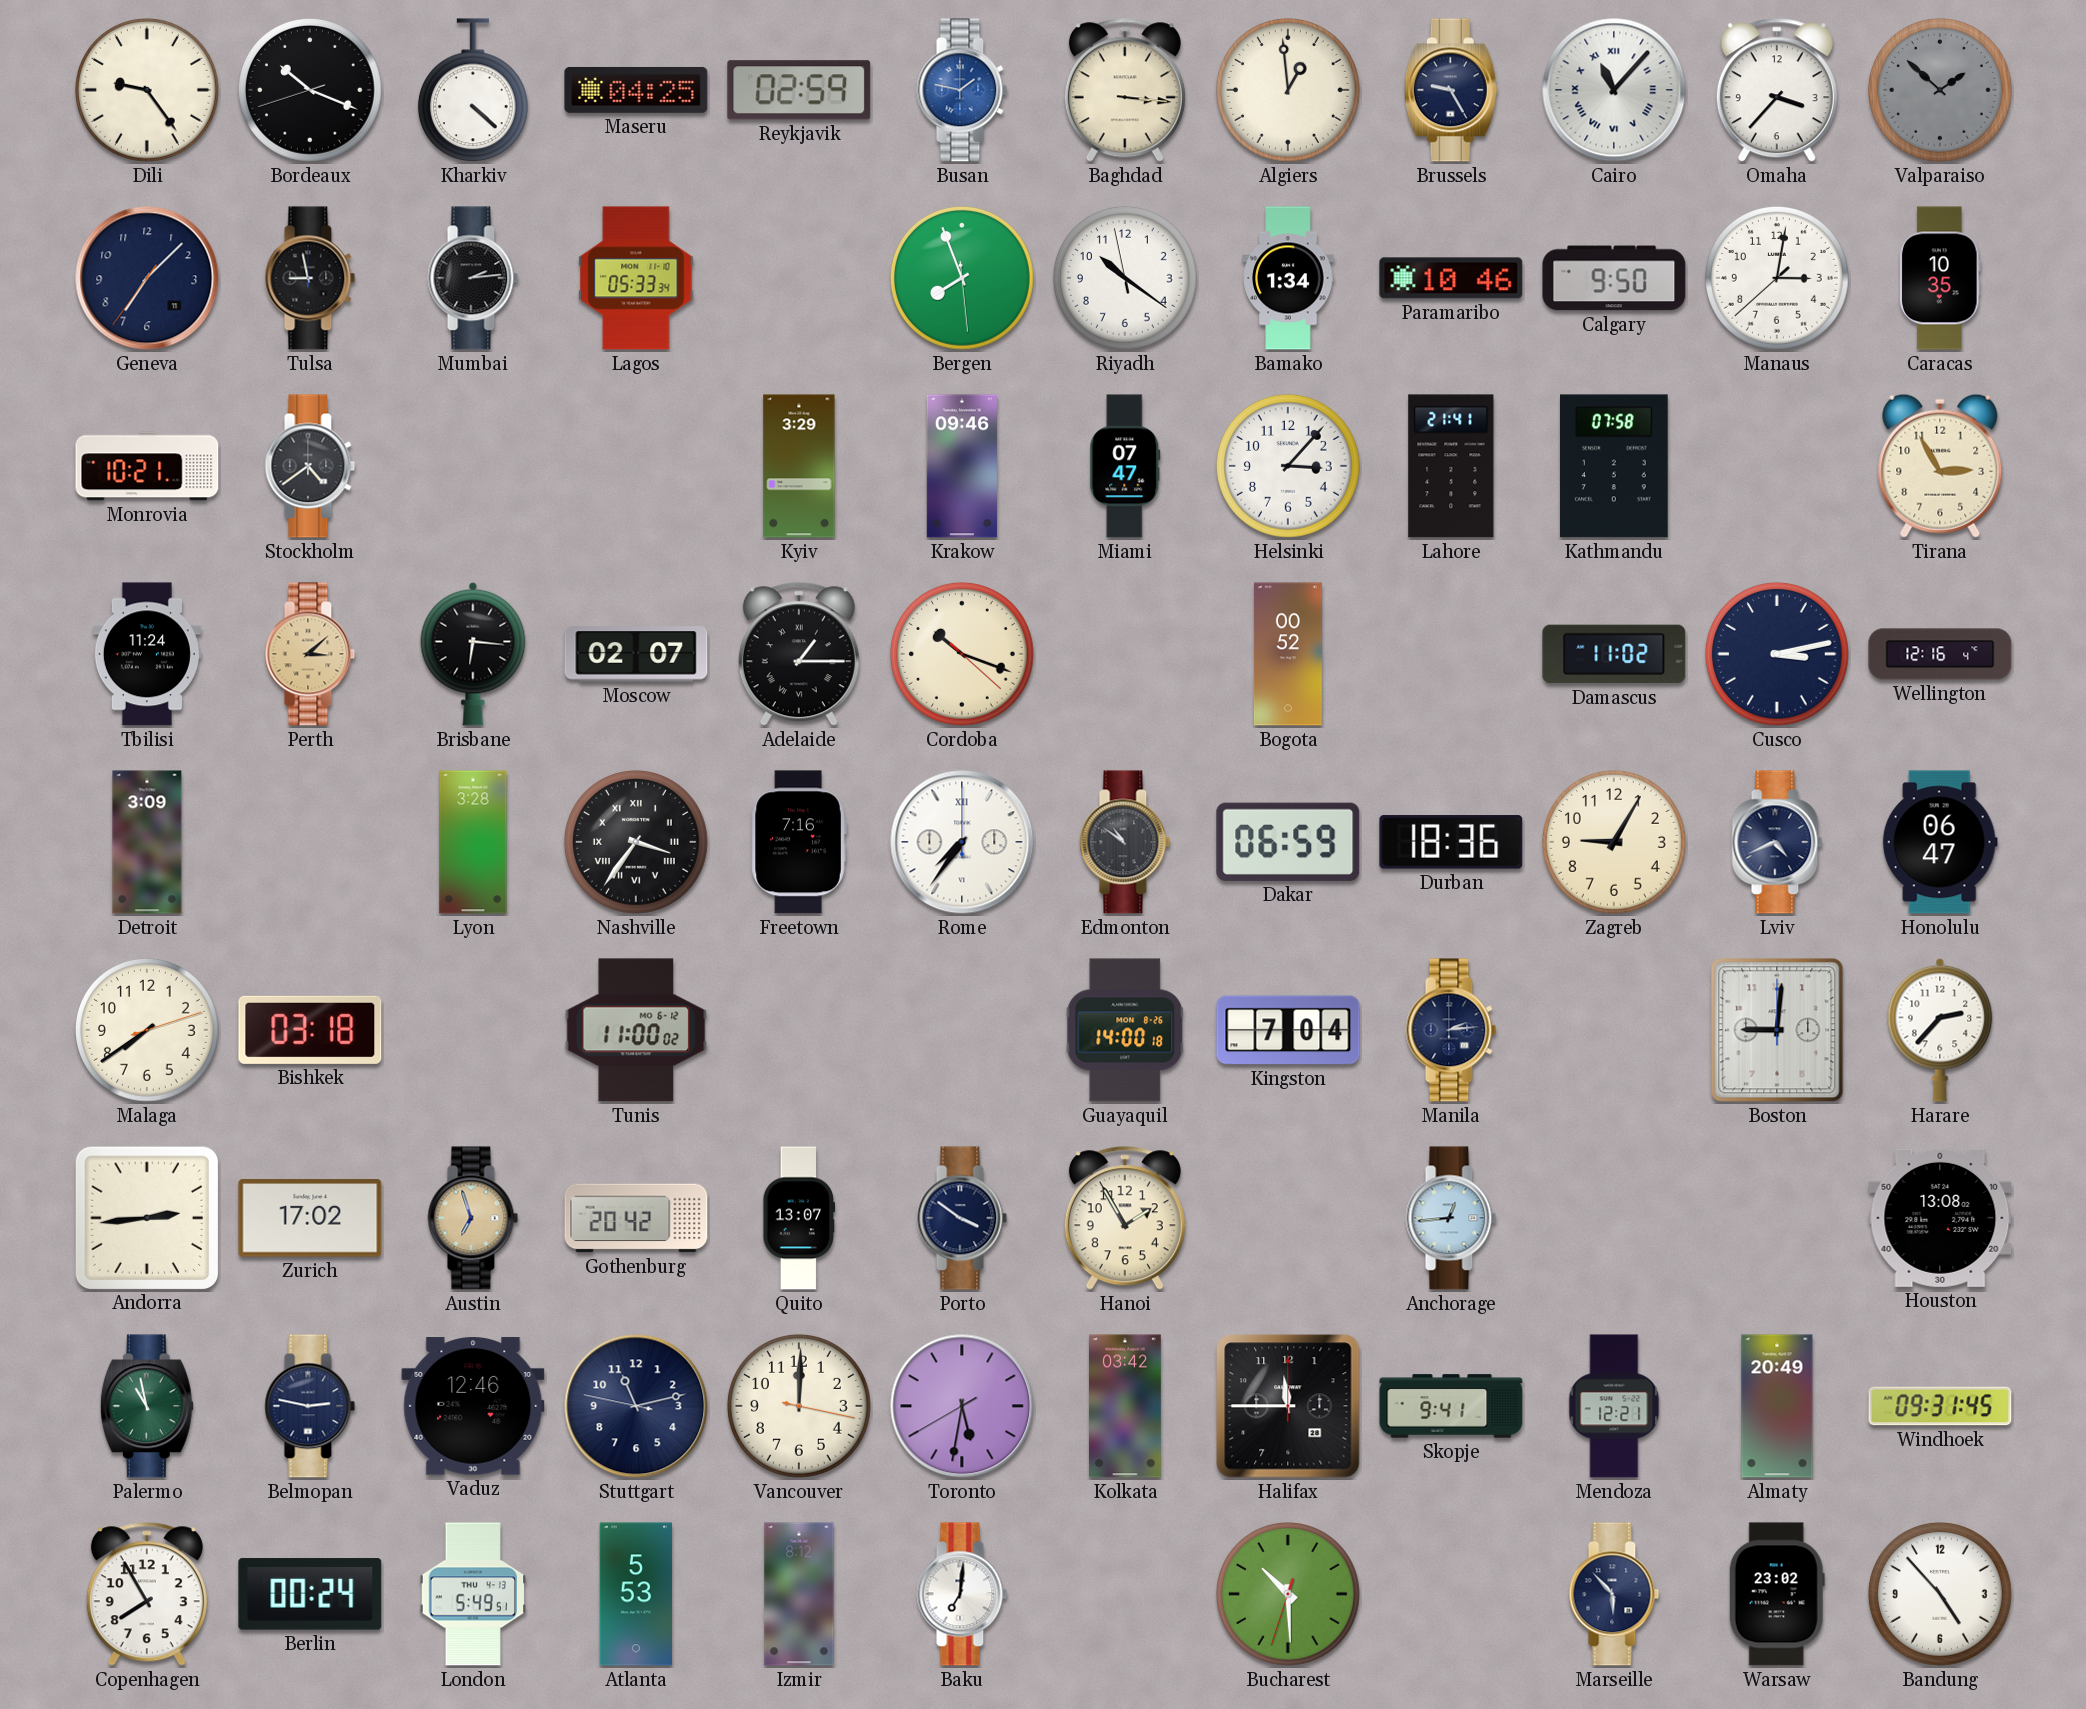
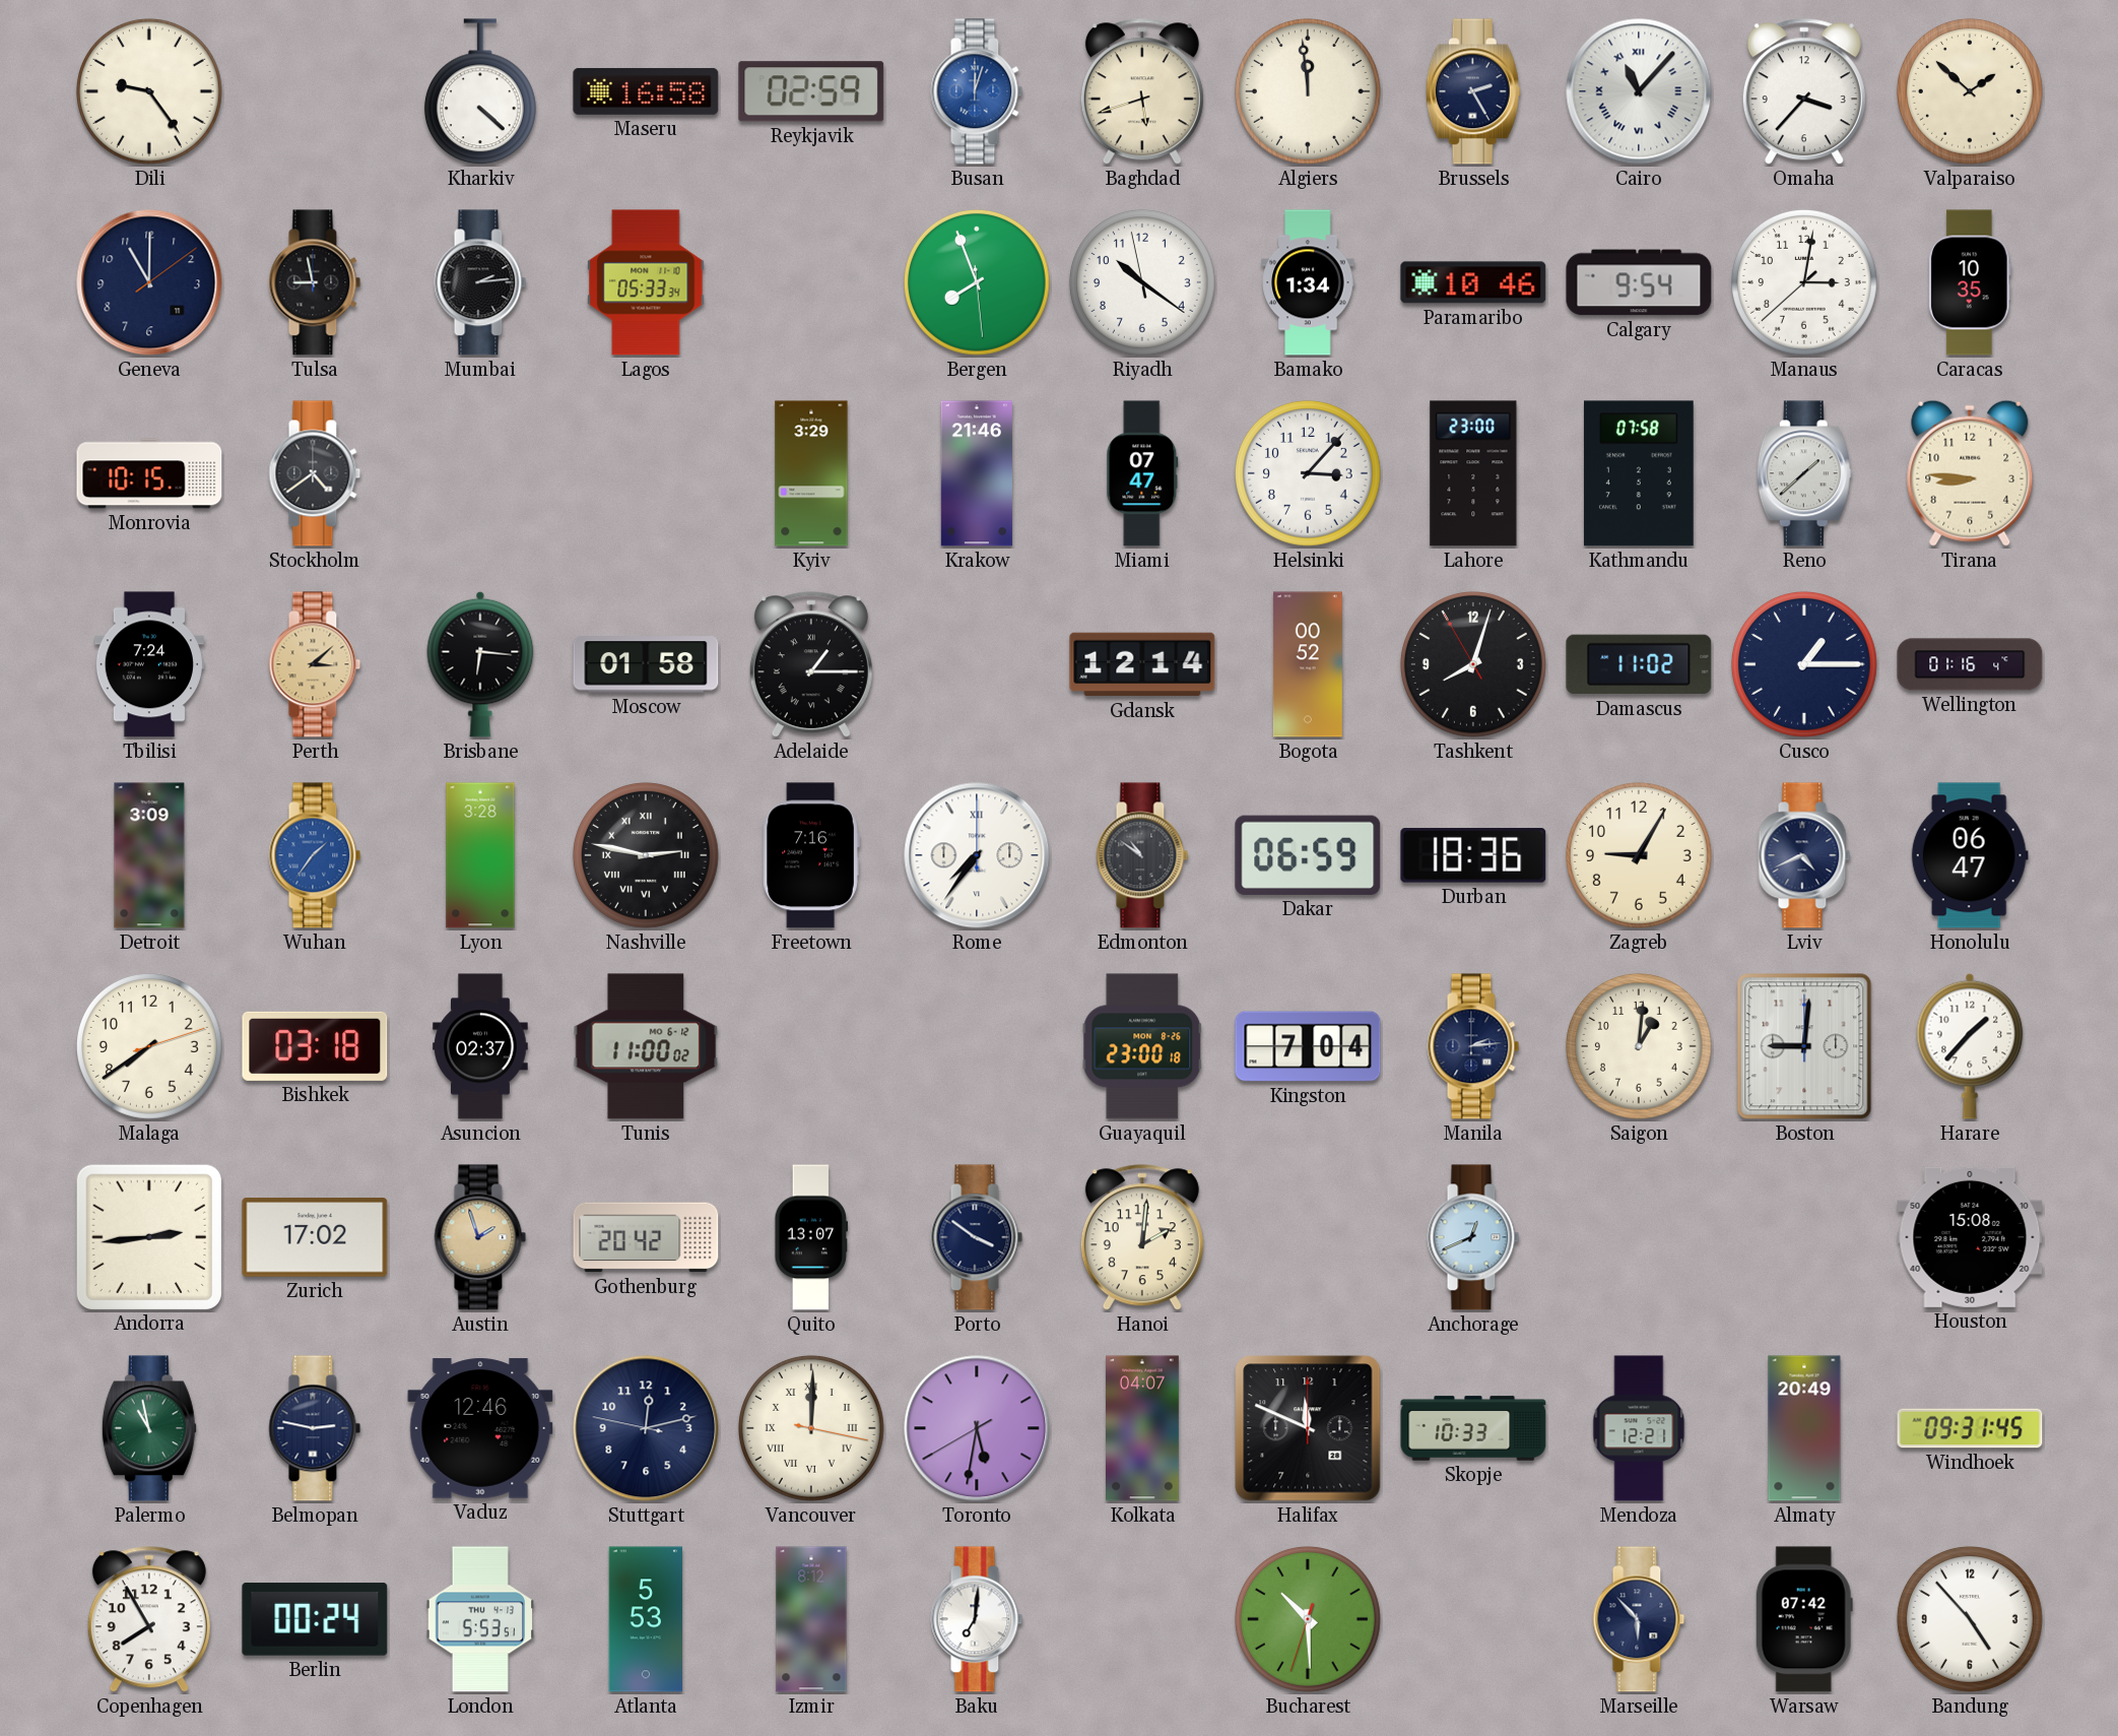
Bordeaux: 10:18 -> none (310, 90)
Maseru: 04:25 -> 16:58 (646, 91)
Busan: 1:47 -> 12:03 (977, 91)
Baghdad: 3:16 -> 5:42 (1142, 92)
Algiers: 12:59 -> 11:59 (1308, 91)
Brussels: 9:25 -> 2:25 (1473, 91)
Valparaiso dial: grey -> cream (1970, 91)
Geneva: 7:07 -> 11:00 (149, 282)
Calgary: 9:50 -> 9:54 (1639, 282)
Monrovia: 10:21 -> 10:15 (149, 473)
Krakow: 09:46 -> 21:46 (977, 473)
Lahore: 21:41 -> 23:00 (1473, 473)
Reno: none -> 1:38 (1804, 473)
Tirana: 2:55 -> 8:46 (1970, 473)
Tbilisi: 11:24 -> 7:24 (149, 664)
Moscow: 02:07 -> 01:58 (646, 664)
Cordoba: 10:18 -> none (962, 654)
Gdansk: none -> 12:14 (1142, 664)
Tashkent: none -> 8:02 (1473, 664)
Cusco: 3:13 -> 1:15 (1804, 664)
Wellington: 12:16 -> 01:16 (1970, 664)
Wuhan: none -> 1:36 (315, 855)
Nashville: 3:36 -> 2:47 (646, 855)
Asuncion: none -> 02:37 (480, 1046)
Guayaquil: 14:00 -> 23:00 (1142, 1046)
Saigon: none -> 1:01 (1639, 1046)
Harare: 2:37 -> 1:37 (1970, 1046)
Austin: 6:57 -> 1:57 (480, 1237)
Hanoi: 1:55 -> 2:01 (1142, 1238)
Anchorage: 12:44 -> 12:41 (1473, 1237)
Houston: 13:08 -> 15:08 (1970, 1237)
Stuttgart: 11:12 -> 12:12 (646, 1428)
Vancouver numerals: Arabic -> Roman (811, 1428)
Kolkata: 03:42 -> 04:07 (1143, 1428)
Halifax: 11:45 -> 11:49 (1308, 1428)
Skopje: 9:41 -> 10:33 (1473, 1428)
London: 5:49 -> 5:53 (480, 1619)
Warsaw: 23:02 -> 07:42 (1804, 1619)
